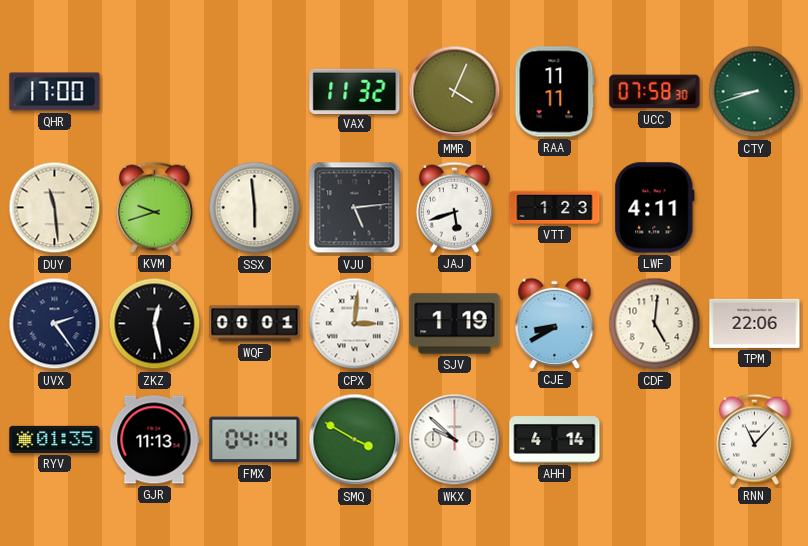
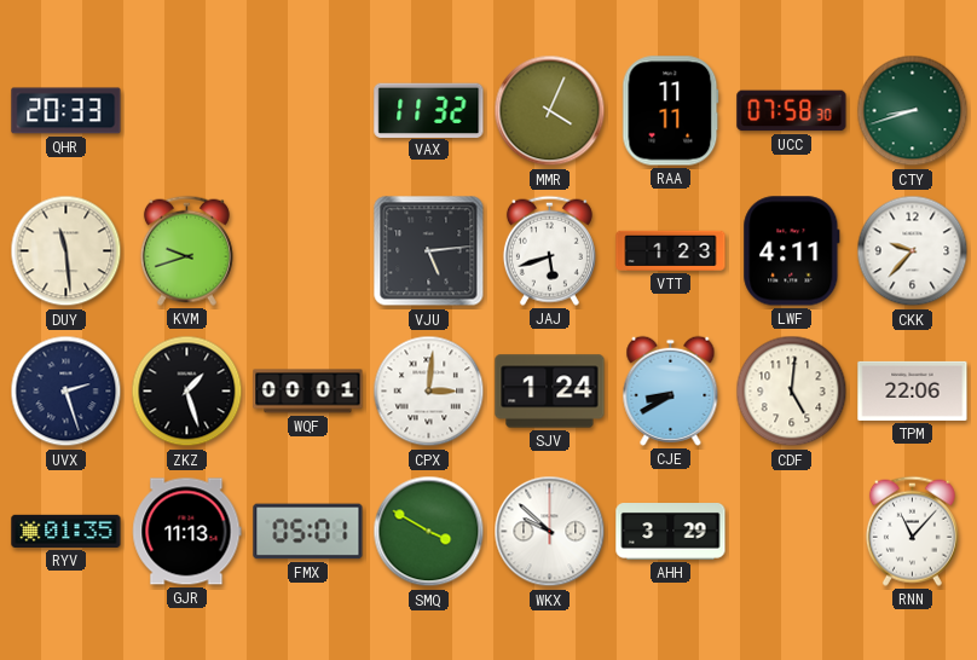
QHR: 17:00 -> 20:33 (67, 111)
SSX: 5:59 -> none (255, 208)
CKK: none -> 9:37 (913, 251)
UVX: 2:24 -> 2:27 (67, 392)
ZKZ: 12:28 -> 1:27 (187, 392)
SJV: 1:19 -> 1:24 (550, 392)
FMX: 04:14 -> 05:01 (308, 532)
AHH: 4:14 -> 3:29 (671, 532)
